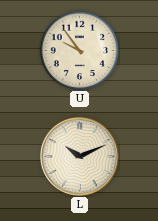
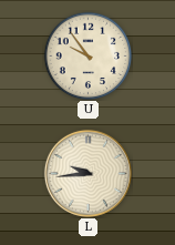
L: 10:11 -> 9:44 (87, 173)
